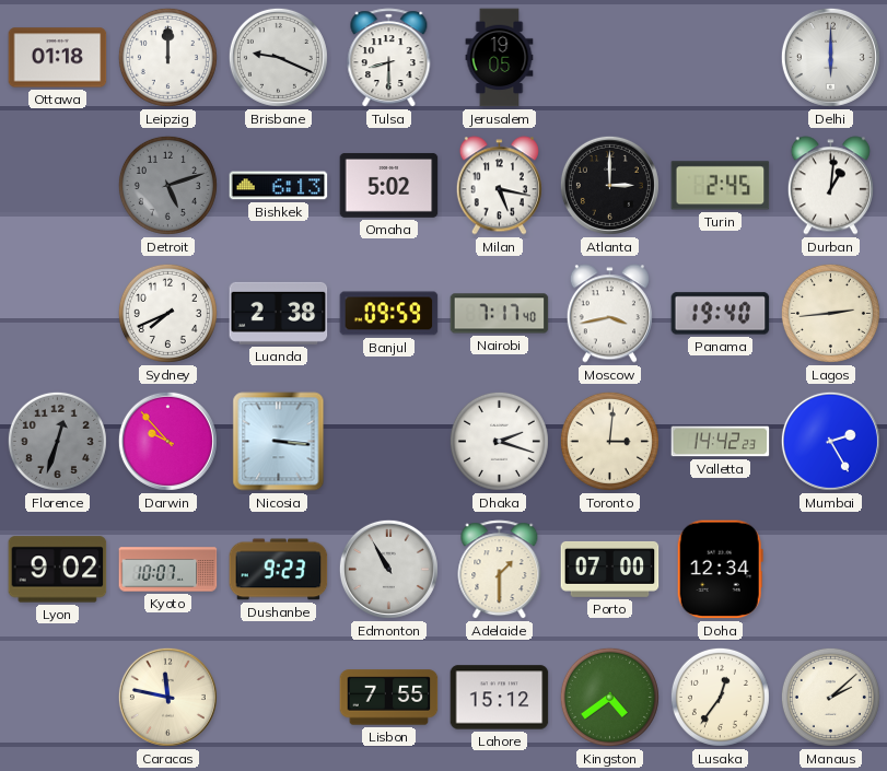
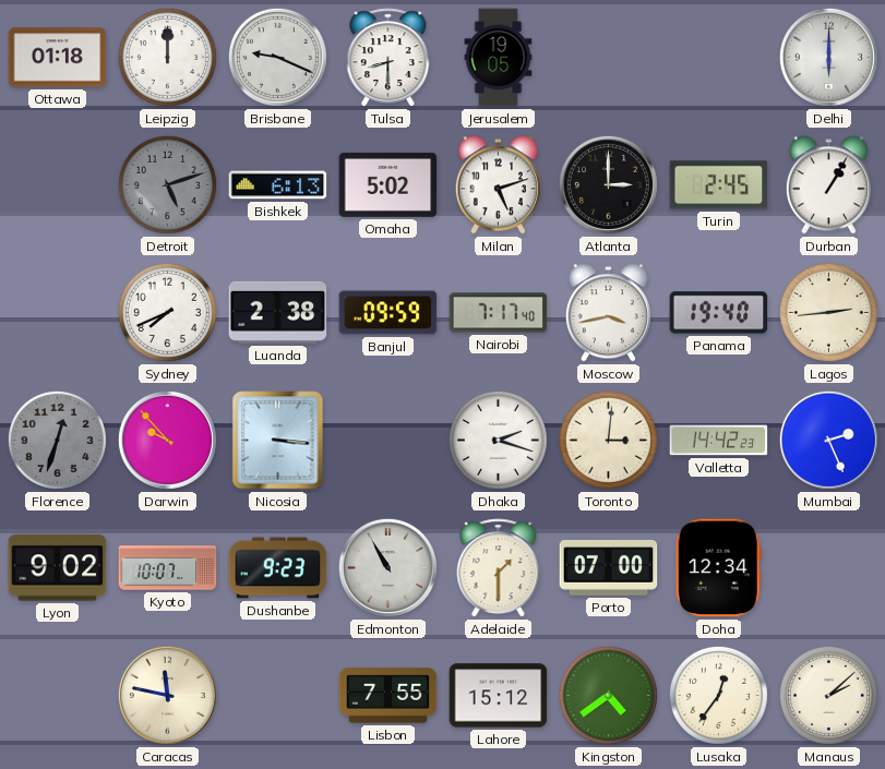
Milan: 5:17 -> 5:12 (498, 185)
Durban: 1:01 -> 1:05 (828, 185)
Mumbai: 2:25 -> 2:26 (828, 440)
